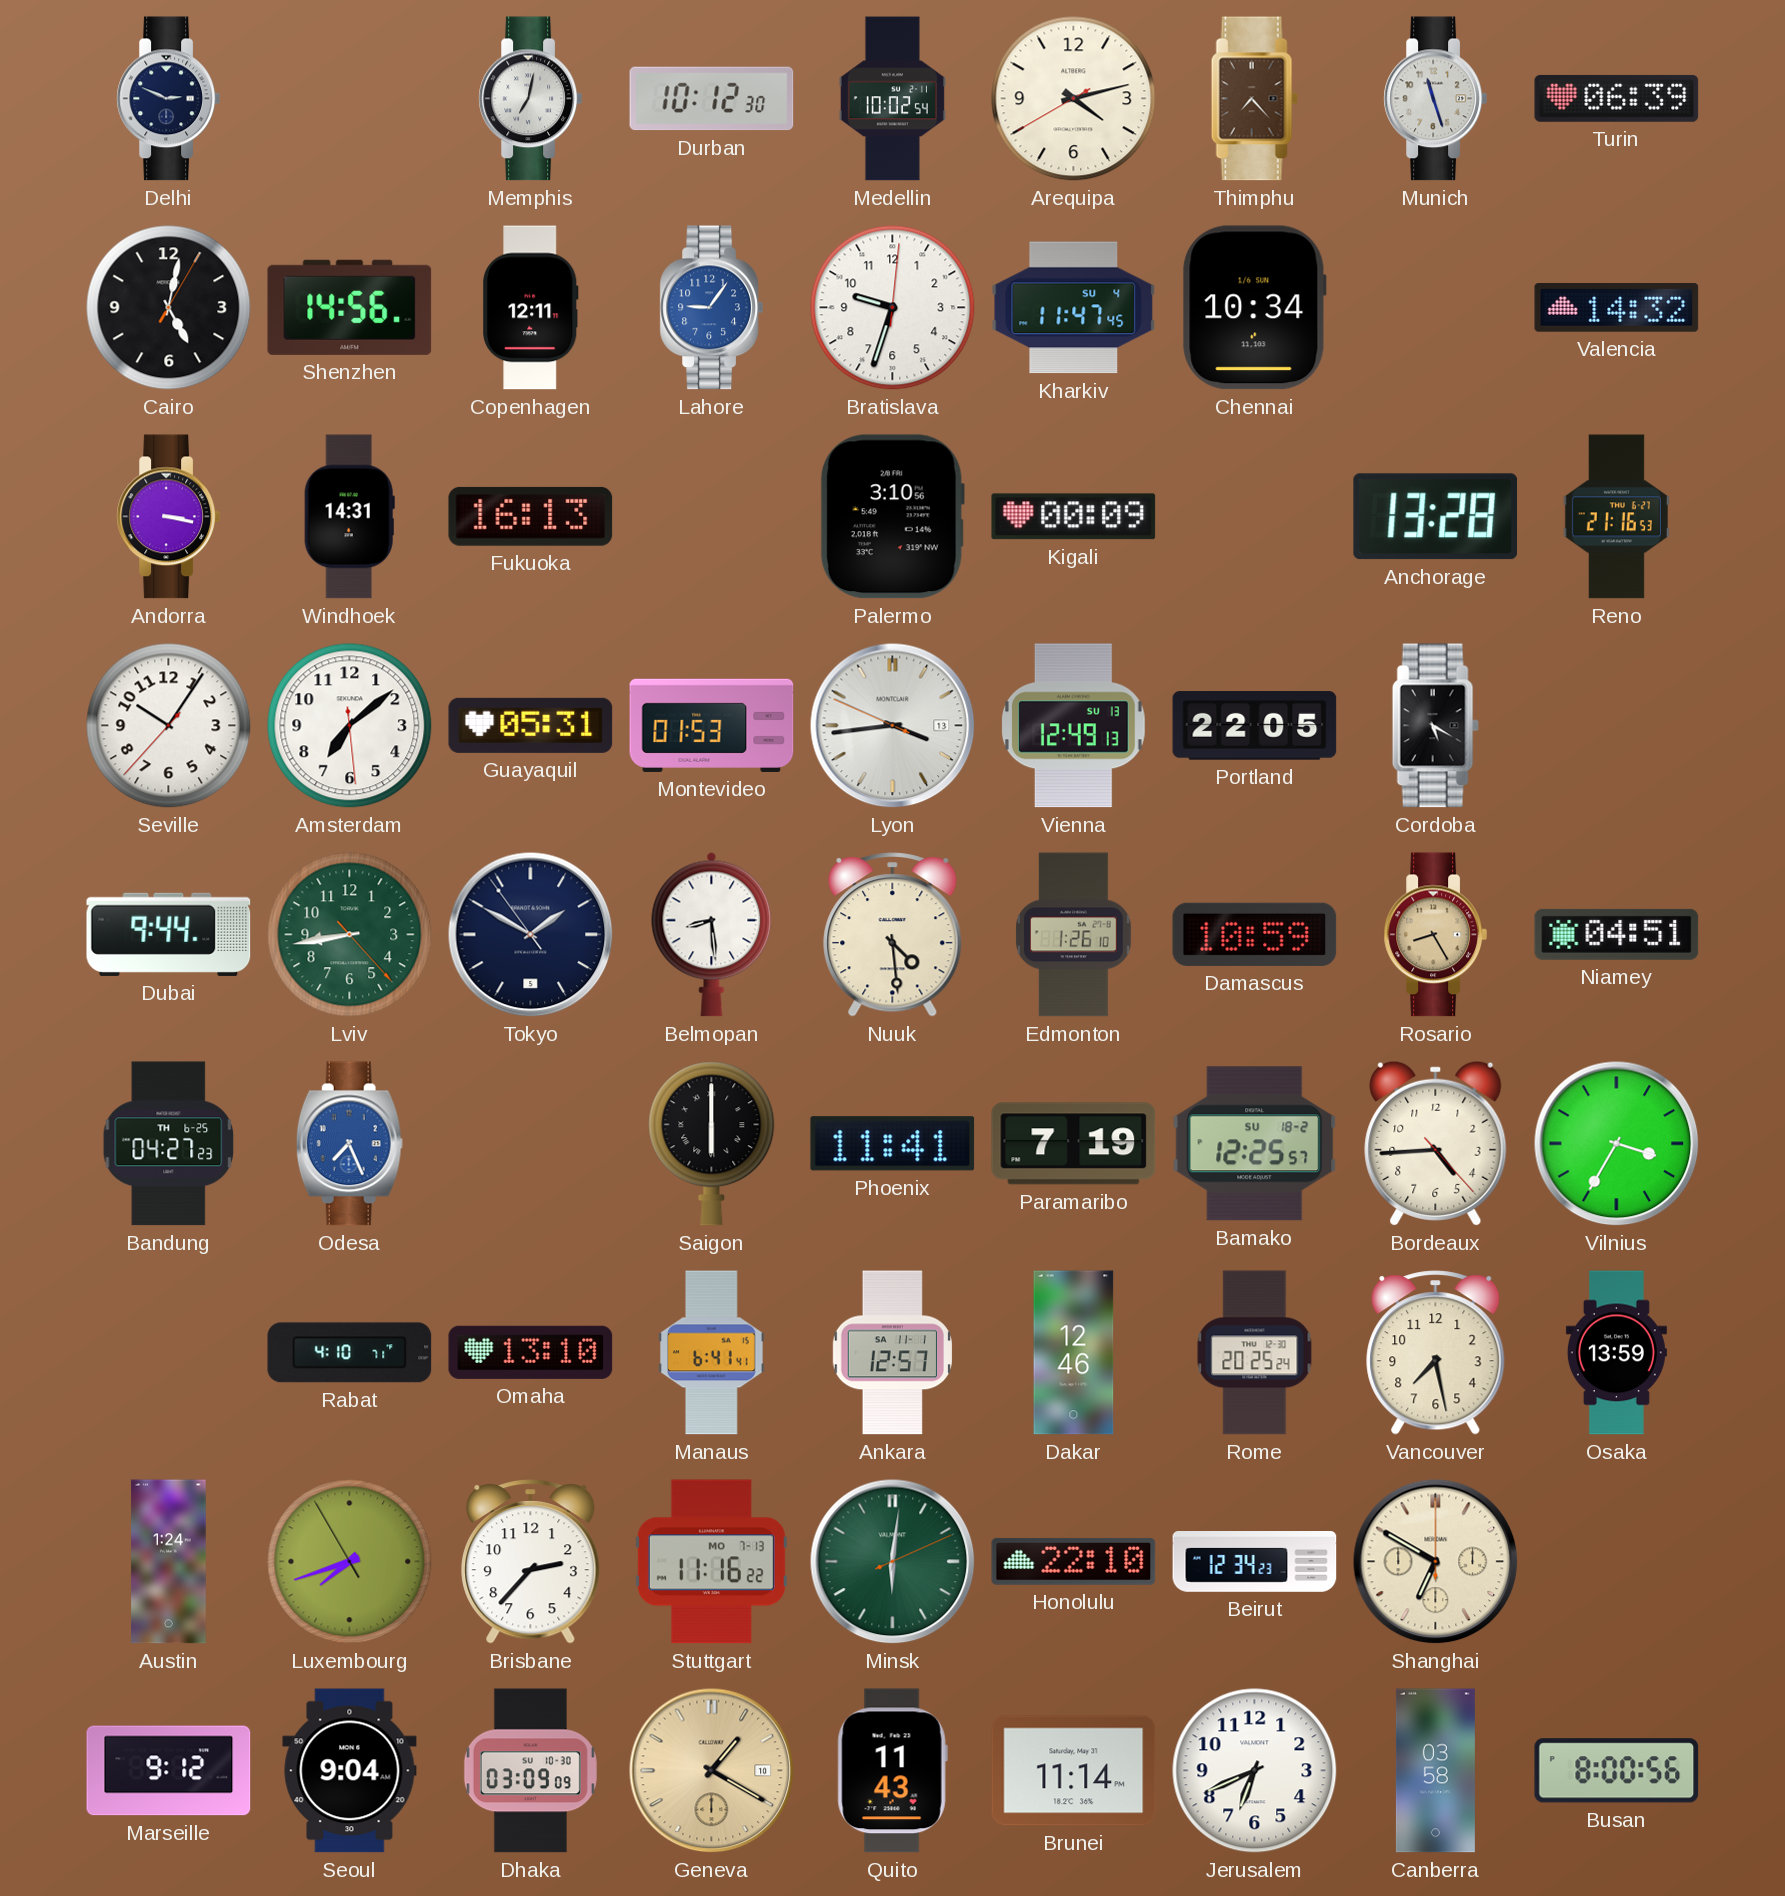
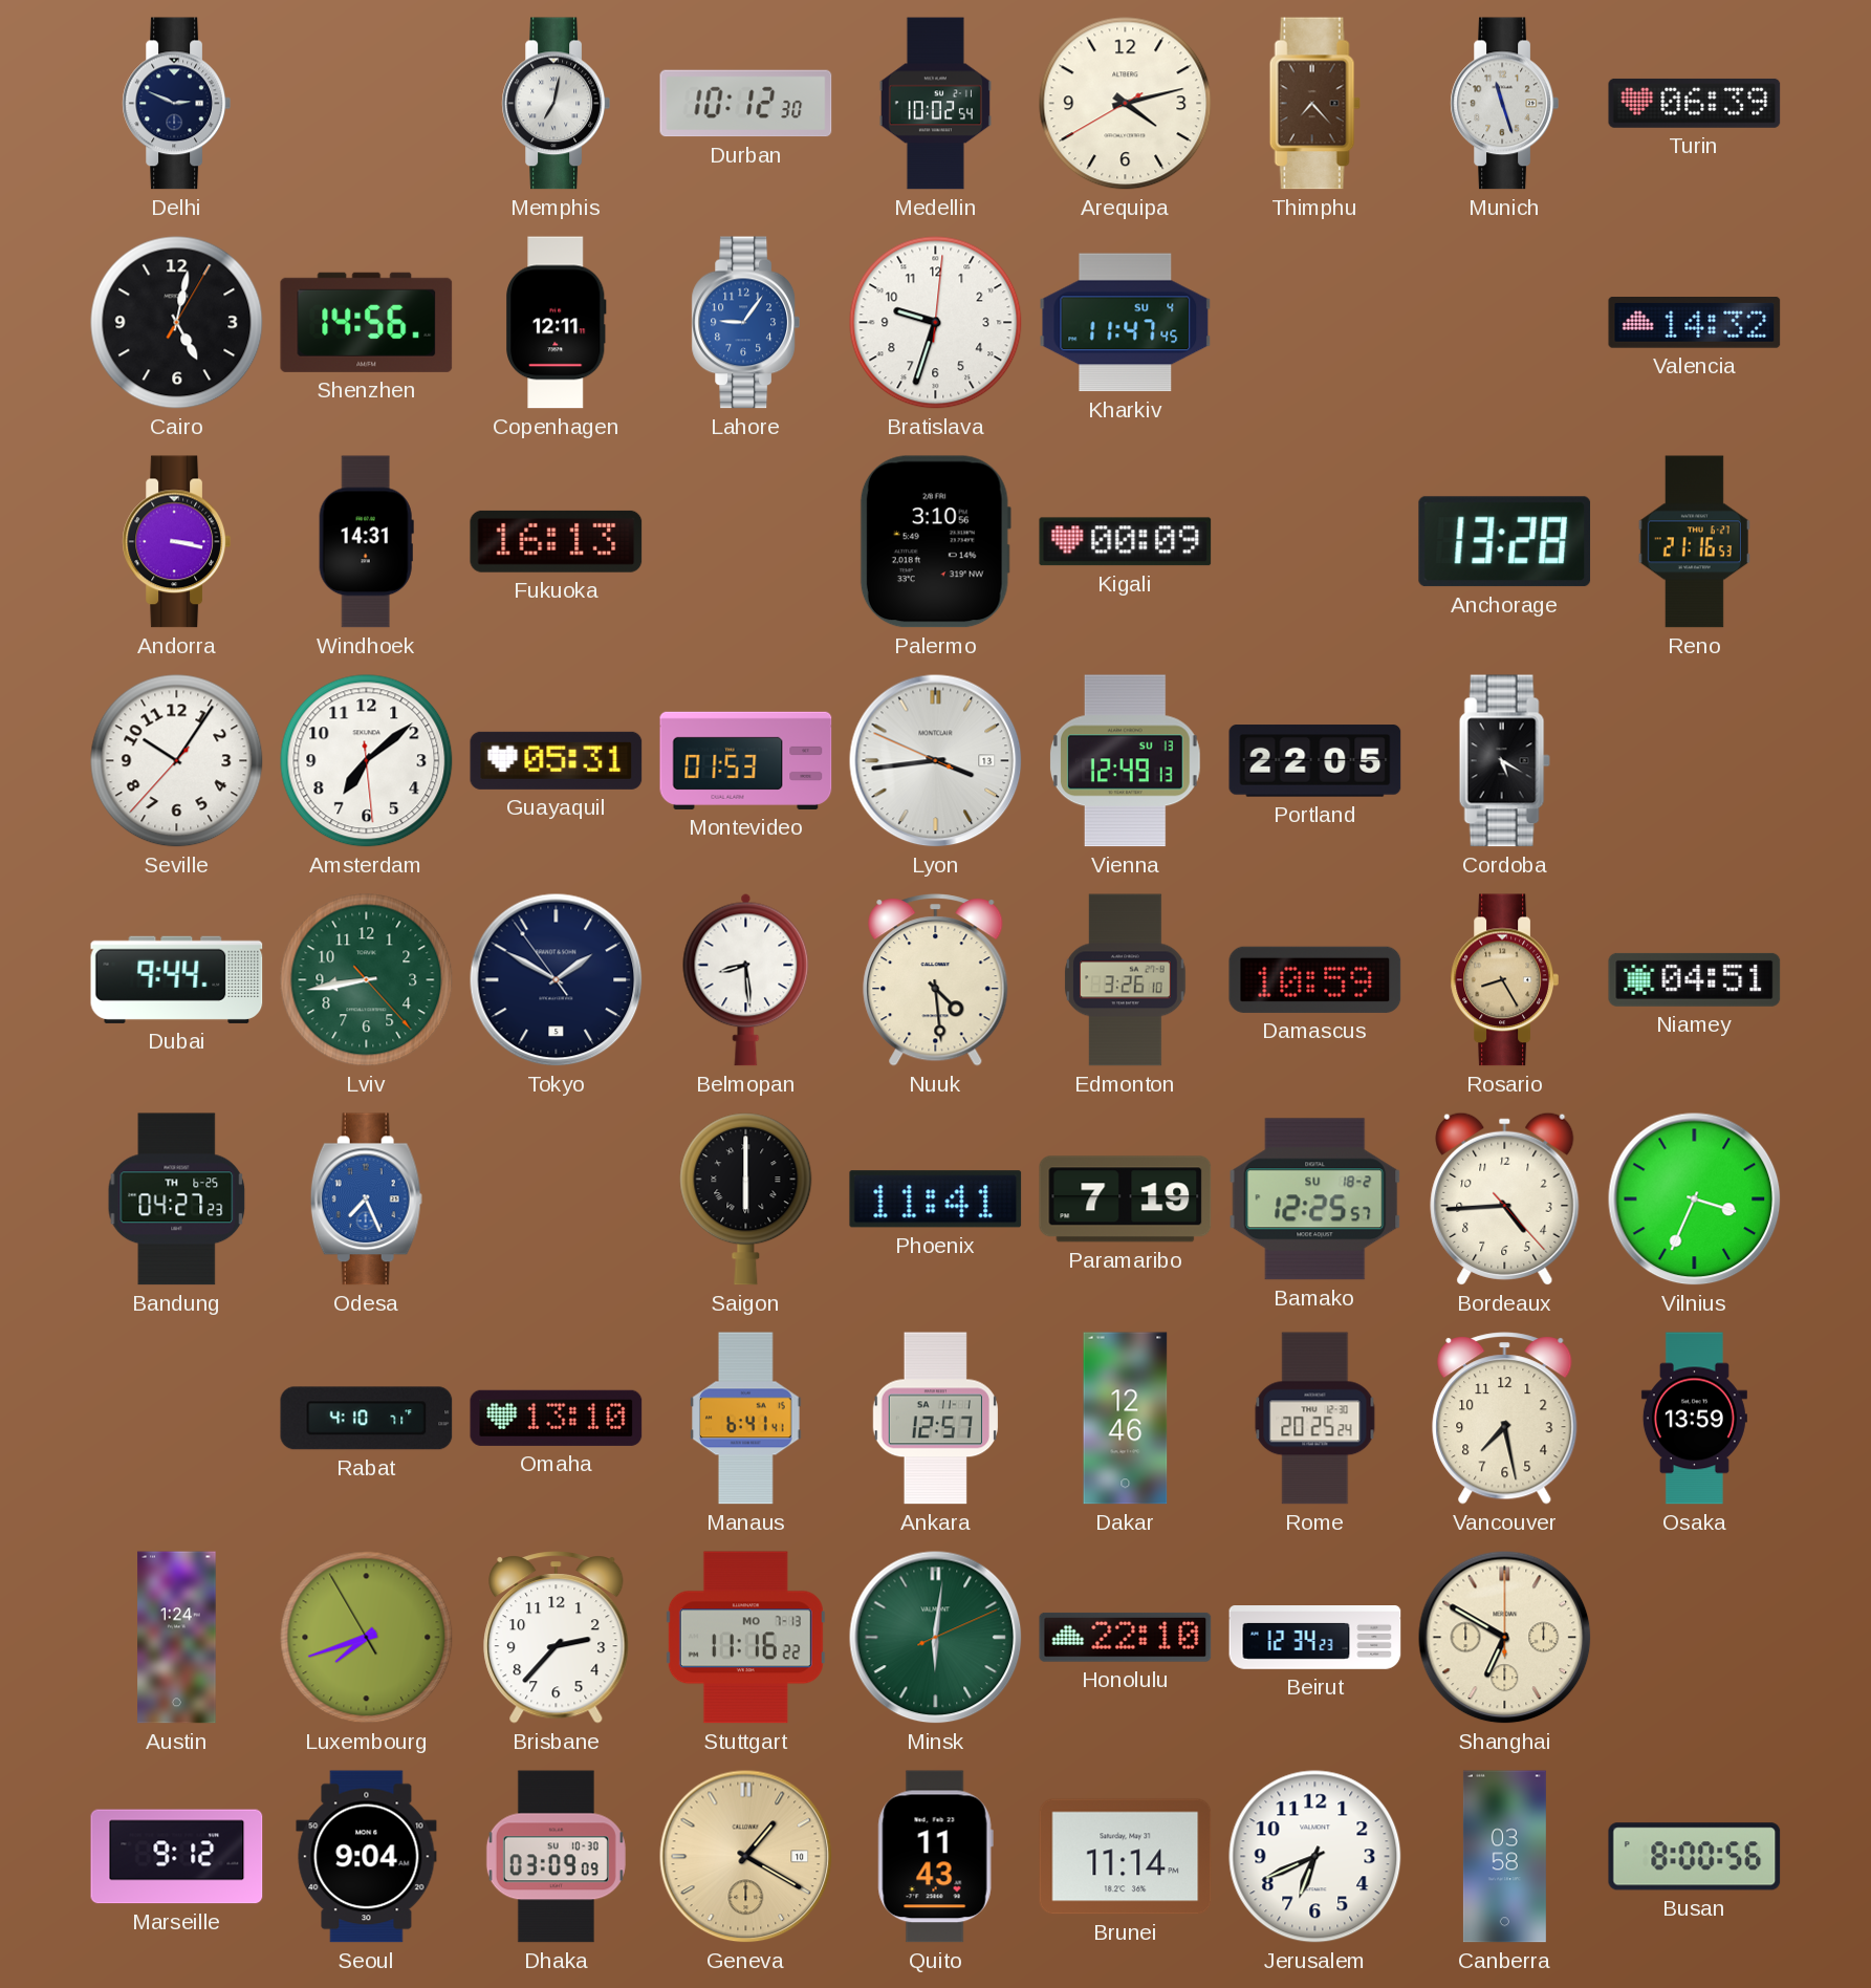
Chennai: 10:34 -> none (1254, 308)
Edmonton: 1:26 -> 3:26 (1126, 980)
Vilnius: 3:35 -> 3:34 (1695, 1200)
